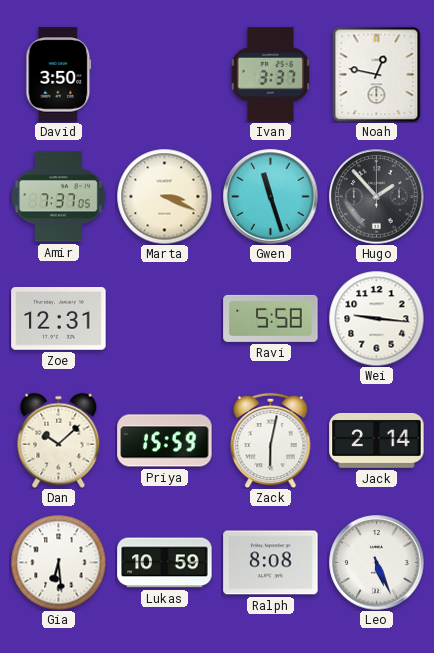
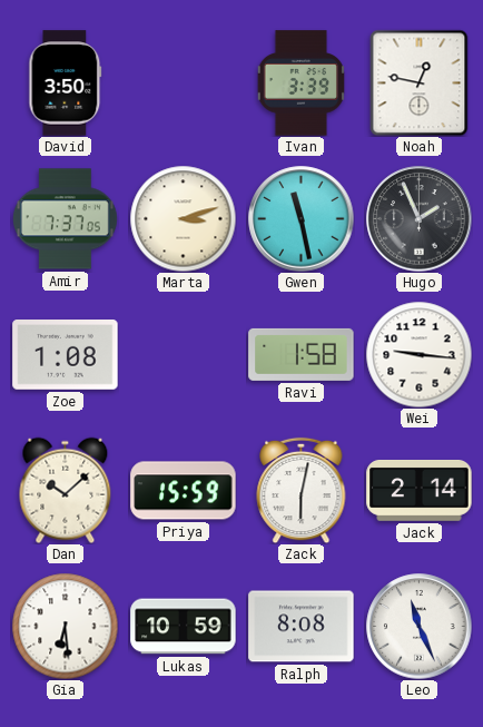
Ivan: 3:37 -> 3:39 (300, 83)
Marta: 3:19 -> 3:12 (183, 218)
Gwen: 11:27 -> 11:28 (302, 219)
Hugo: 1:53 -> 1:56 (420, 219)
Zoe: 12:31 -> 1:08 (66, 355)
Ravi: 5:58 -> 1:58 (302, 354)
Leo: 5:26 -> 11:26 (420, 627)
